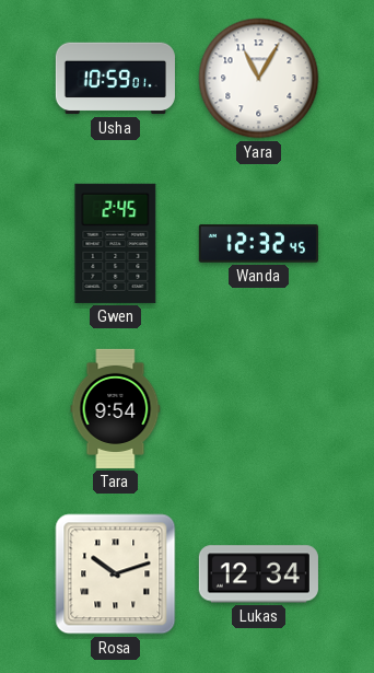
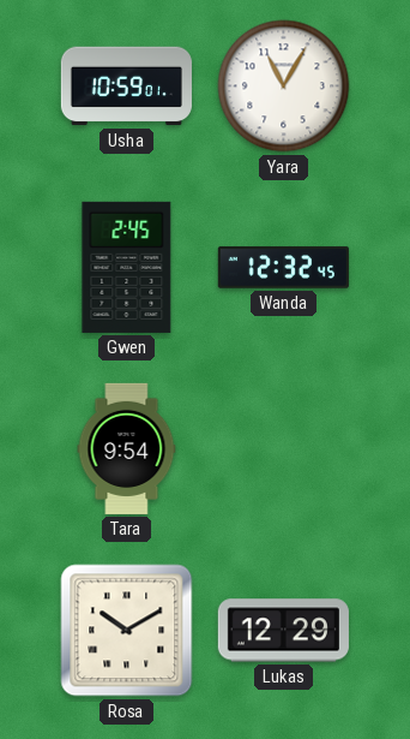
Rosa: 10:12 -> 10:10 (127, 631)
Lukas: 12:34 -> 12:29 (283, 631)
